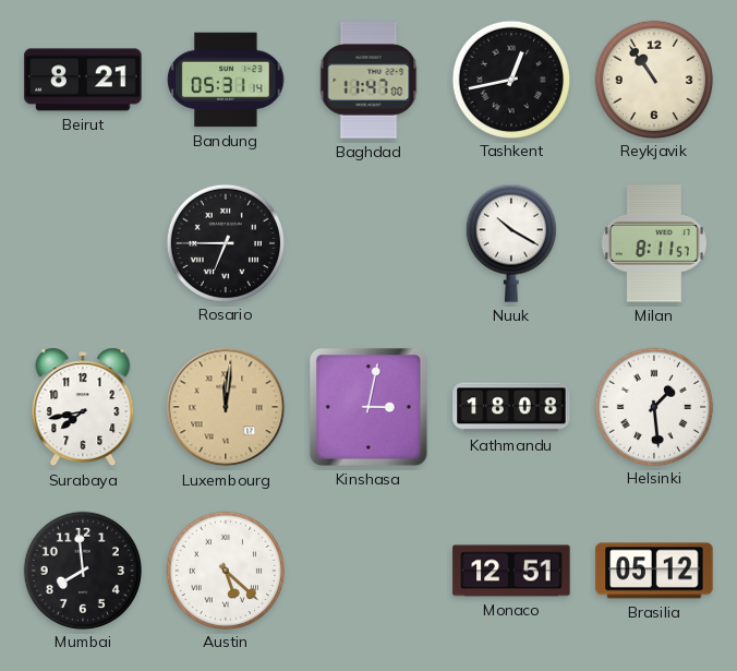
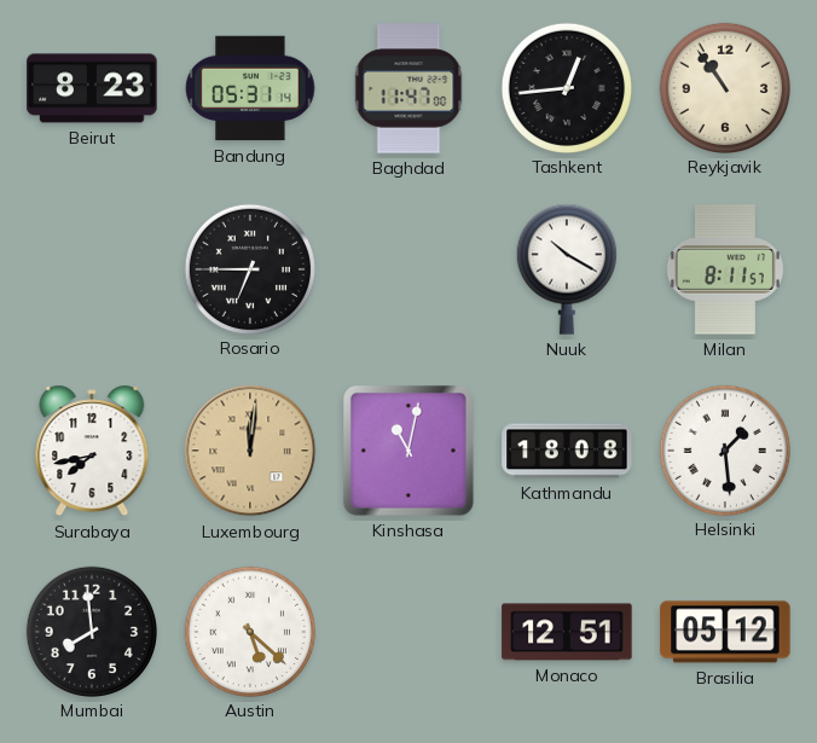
Beirut: 8:21 -> 8:23 (92, 88)
Tashkent: 12:43 -> 12:44 (566, 87)
Kinshasa: 3:02 -> 11:02 (408, 451)
